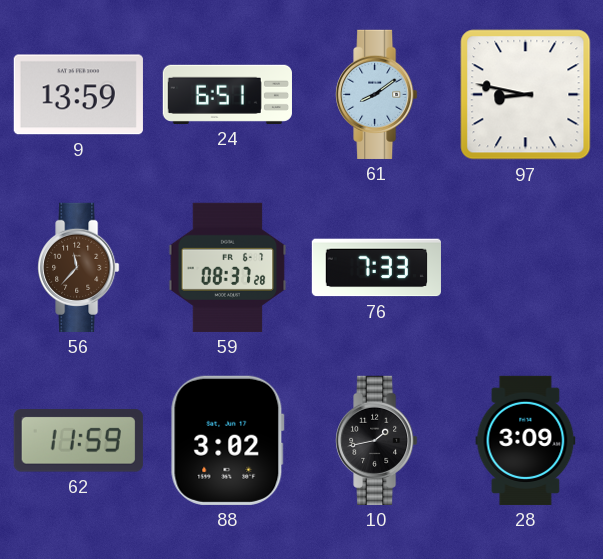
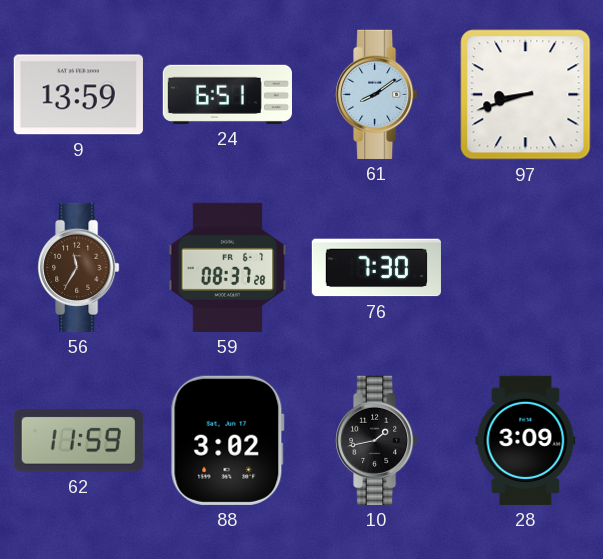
97: 8:47 -> 8:42 (526, 95)
56: 11:37 -> 11:35 (79, 267)
76: 7:33 -> 7:30 (376, 268)
